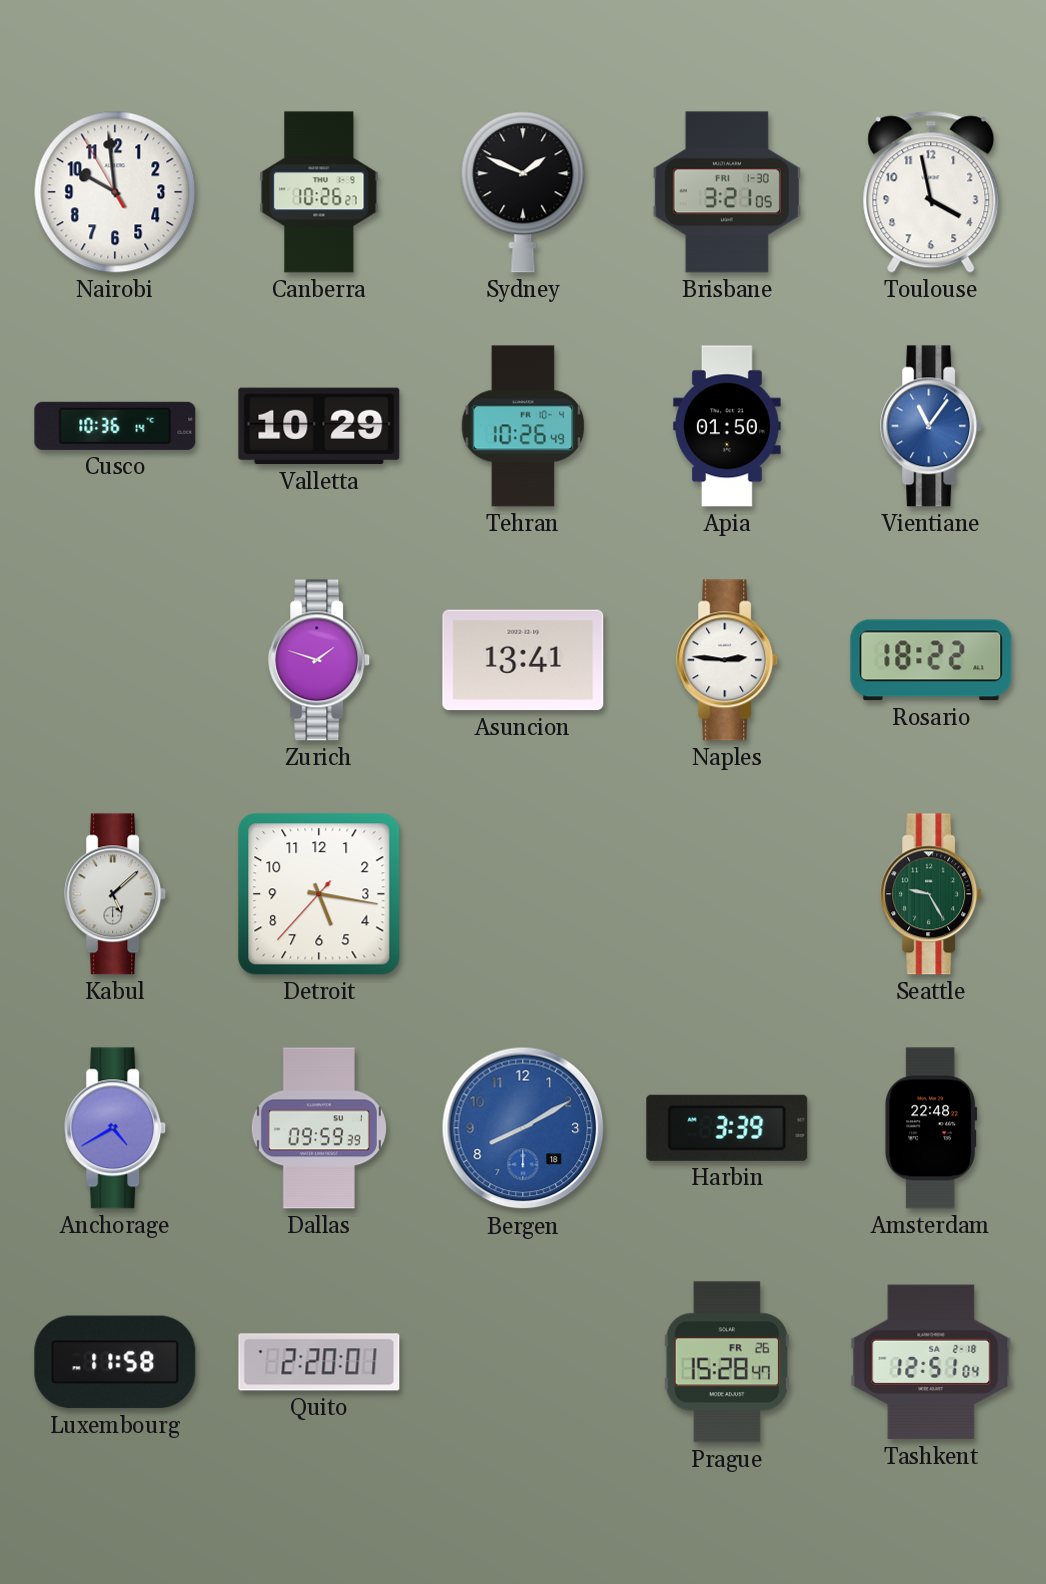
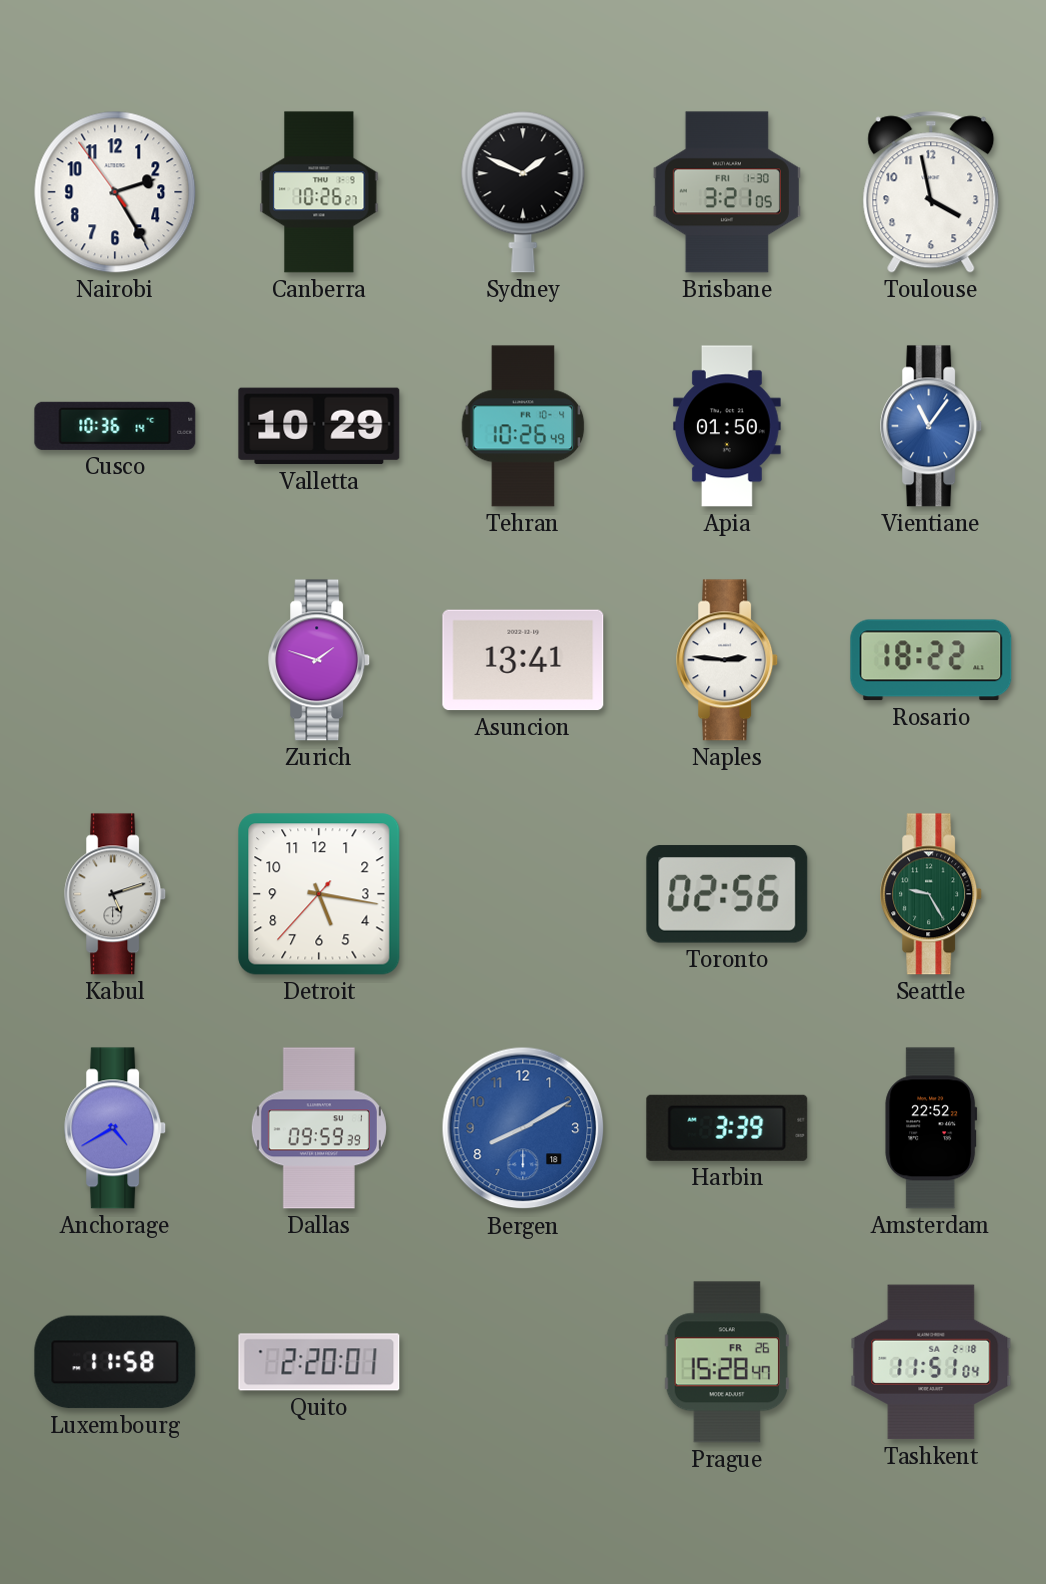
Nairobi: 9:58 -> 2:24 (115, 192)
Kabul: 5:08 -> 5:12 (116, 894)
Toronto: none -> 02:56 (727, 894)
Amsterdam: 22:48 -> 22:52 (931, 1128)
Tashkent: 12:51 -> 11:51 (931, 1362)
